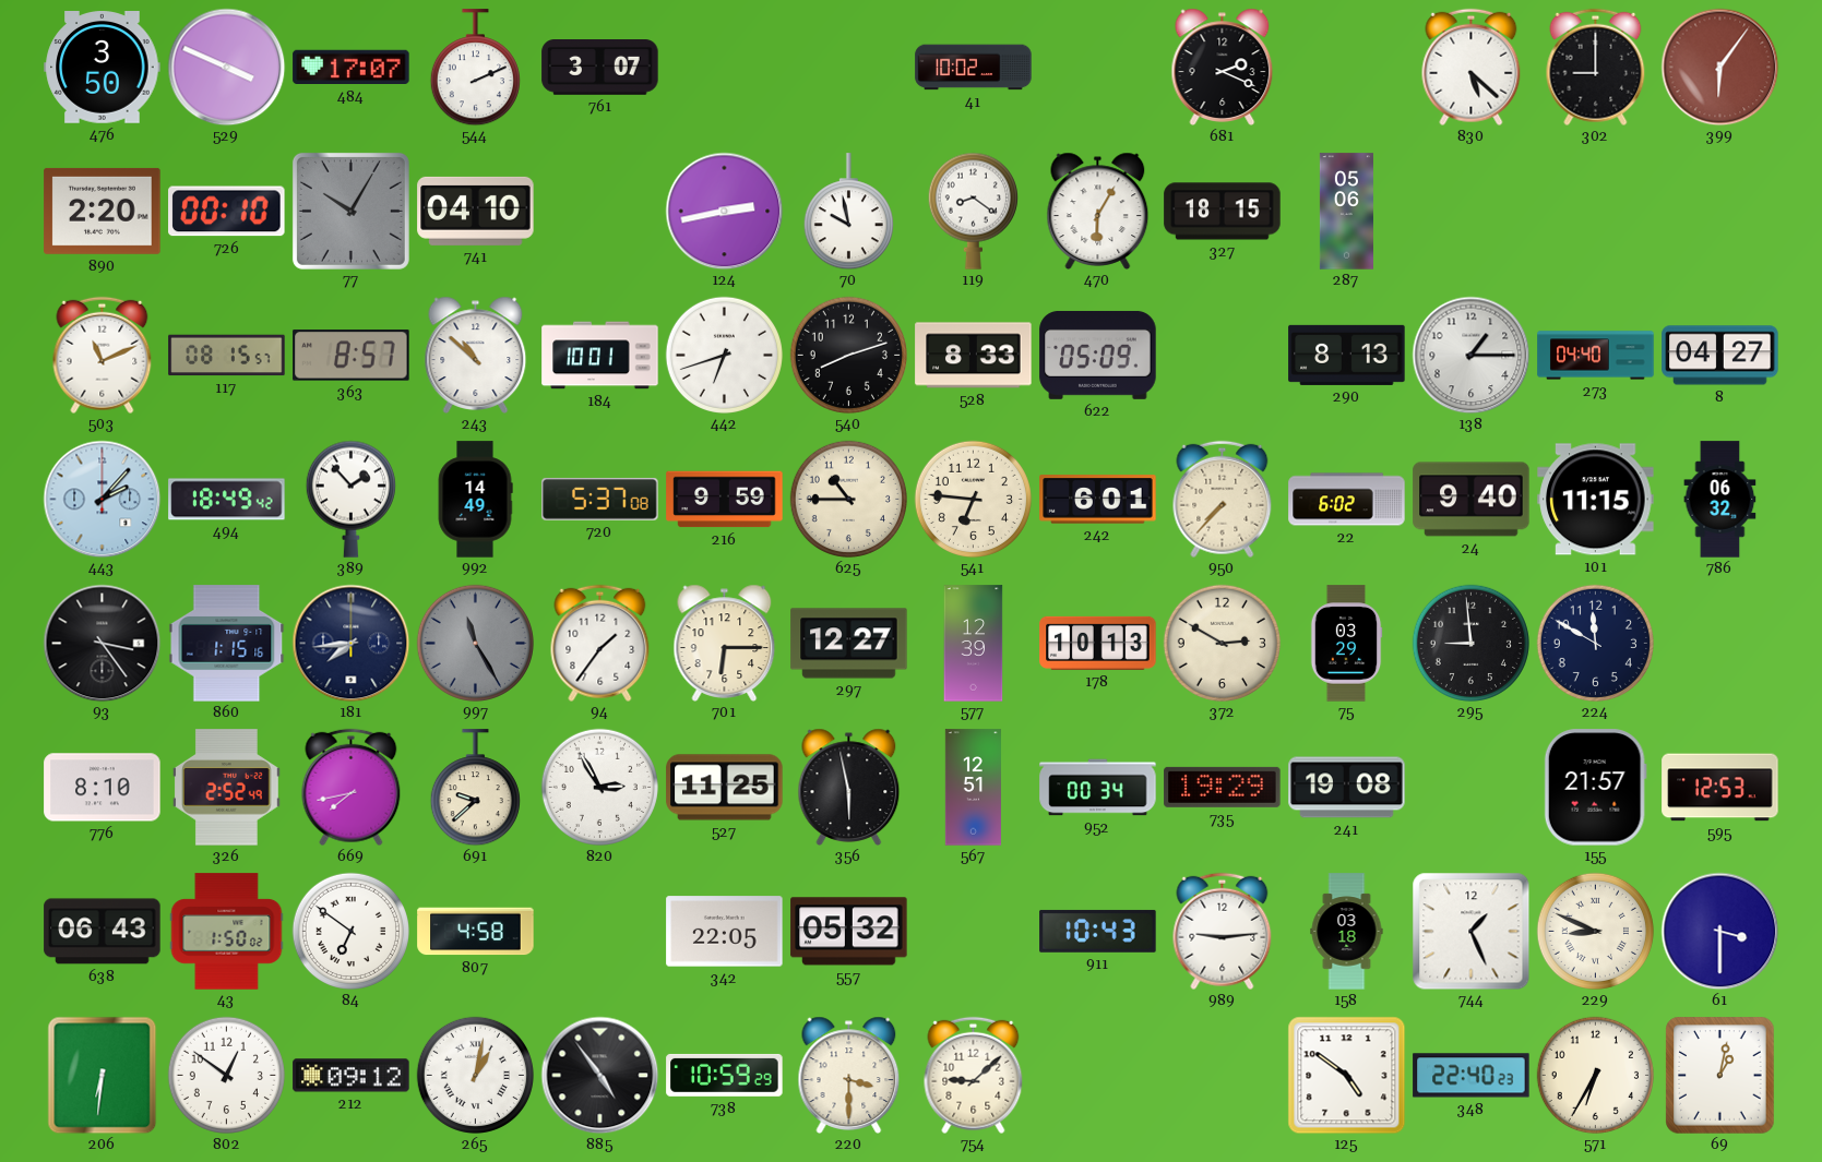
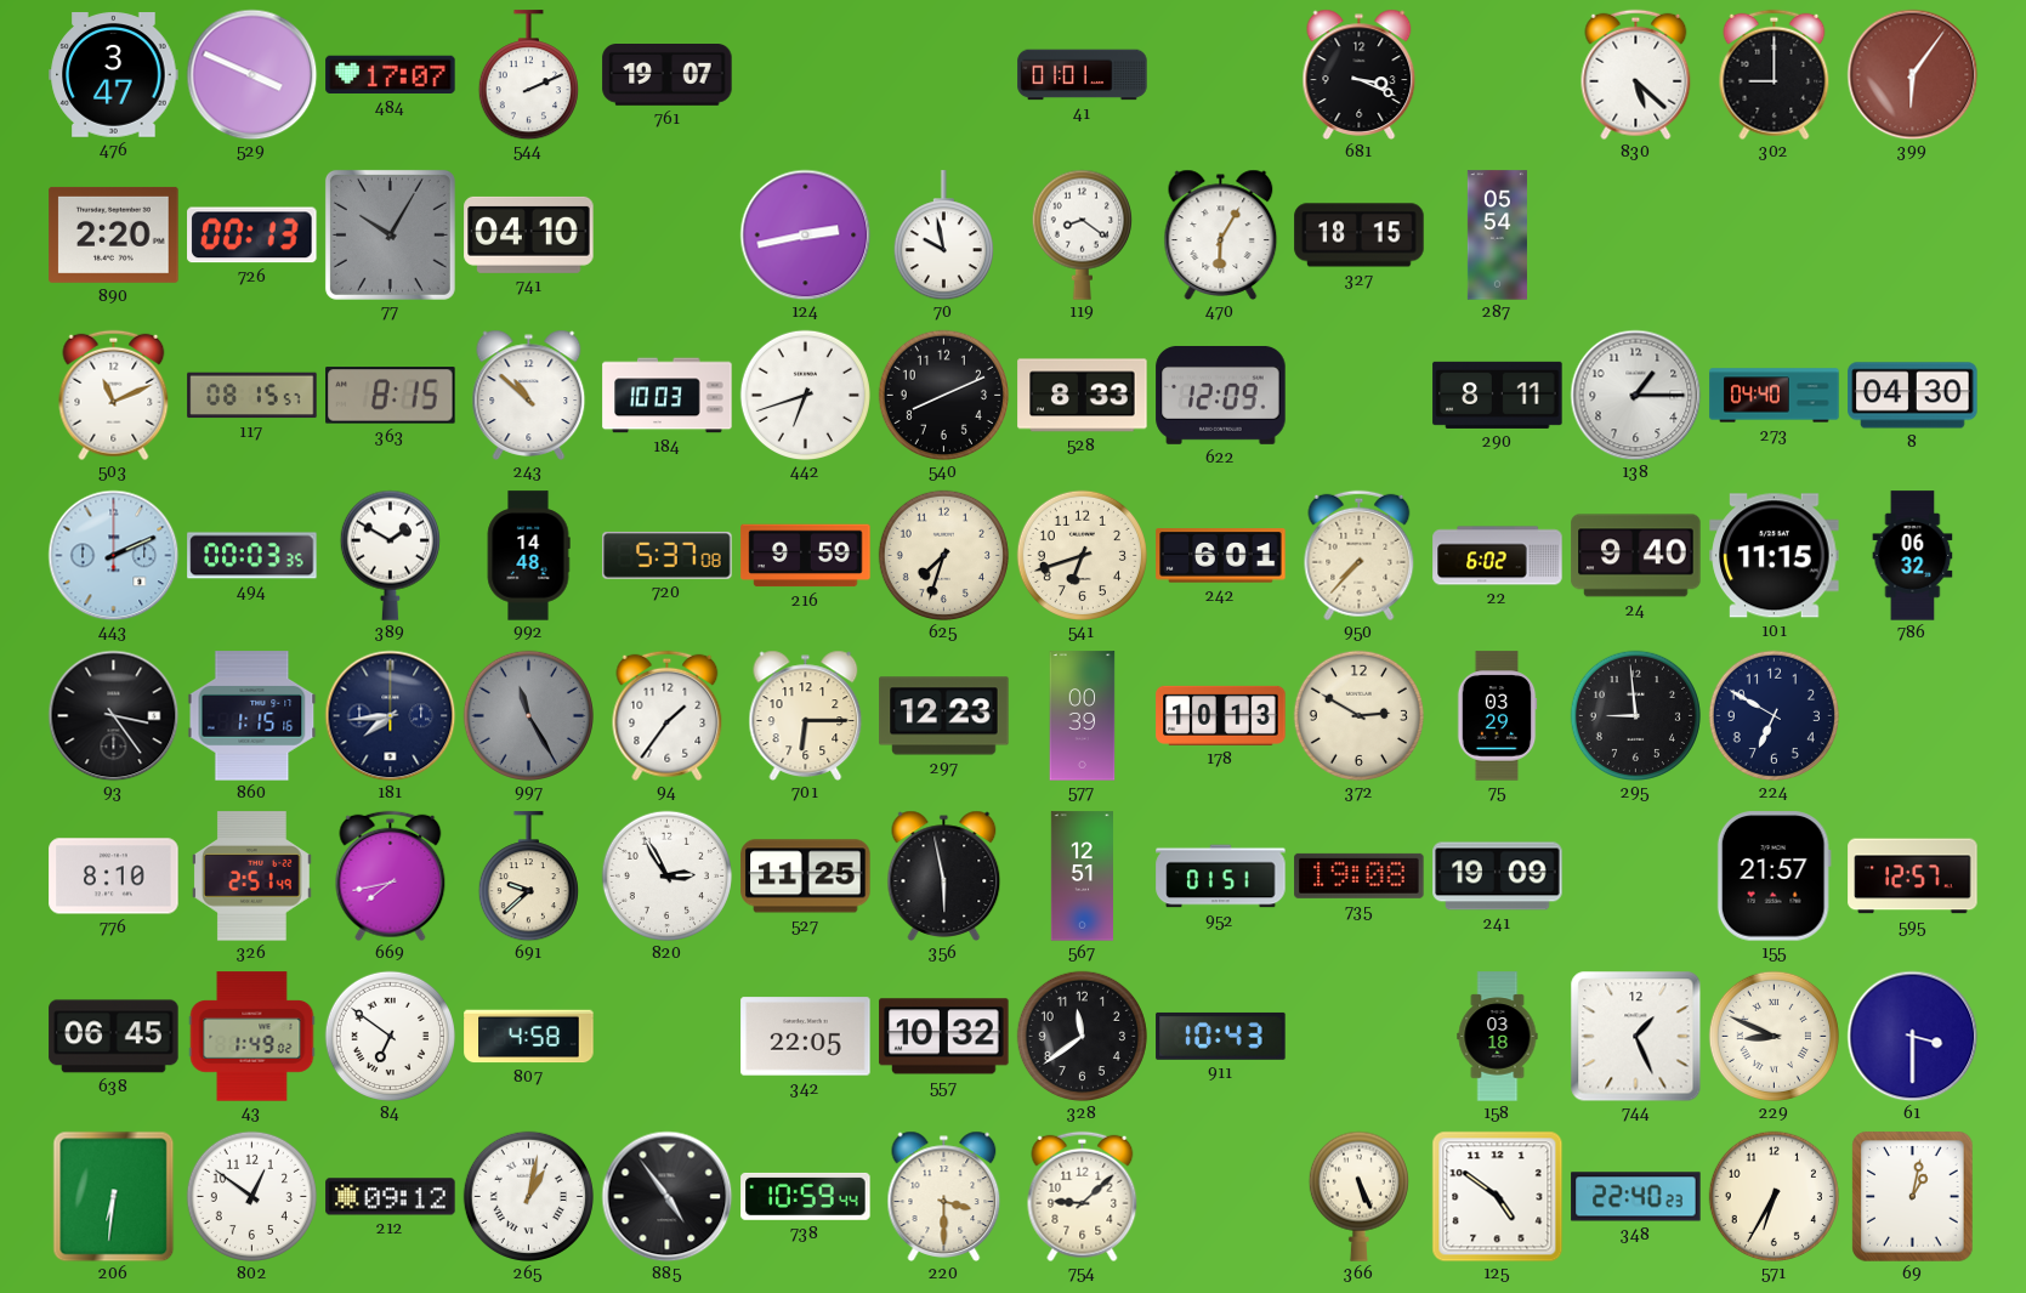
476: 3:50 -> 3:47 (114, 75)
761: 3:07 -> 19:07 (668, 75)
41: 10:02 -> 01:01 (1083, 75)
681: 2:19 -> 3:19 (1360, 74)
726: 00:10 -> 00:13 (252, 236)
287: 05:06 -> 05:54 (1497, 236)
363: 8:57 -> 8:15 (391, 396)
184: 10:01 -> 10:03 (668, 396)
540: 8:12 -> 8:11 (943, 395)
622: 05:09 -> 12:09 (1221, 395)
290: 8:13 -> 8:11 (1498, 395)
8: 04:27 -> 04:30 (1913, 396)
443: 2:07 -> 2:11 (113, 555)
494: 18:49 -> 00:03 (252, 556)
389: 1:53 -> 1:50 (390, 555)
992: 14:49 -> 14:48 (528, 556)
625: 10:45 -> 7:33 (943, 555)
541: 6:46 -> 6:42 (1082, 555)
297: 12:27 -> 12:23 (944, 716)
577: 12:39 -> 00:39 (1083, 716)
224: 11:50 -> 6:50 (1774, 715)
326: 2:52 -> 2:51 (251, 877)
952: 00:34 -> 01:51 (1221, 877)
735: 19:29 -> 19:08 (1360, 875)
241: 19:08 -> 19:09 (1498, 877)
595: 12:53 -> 12:57 (1913, 877)
638: 06:43 -> 06:45 (114, 1037)
43: 1:50 -> 1:49 (252, 1037)
557: 05:32 -> 10:32 (944, 1037)
328: none -> 11:39 (1082, 1036)
989: 9:14 -> none (1223, 931)
738: 10:59:29 -> 10:59:44 (806, 1196)
366: none -> 5:26 (1358, 1196)
